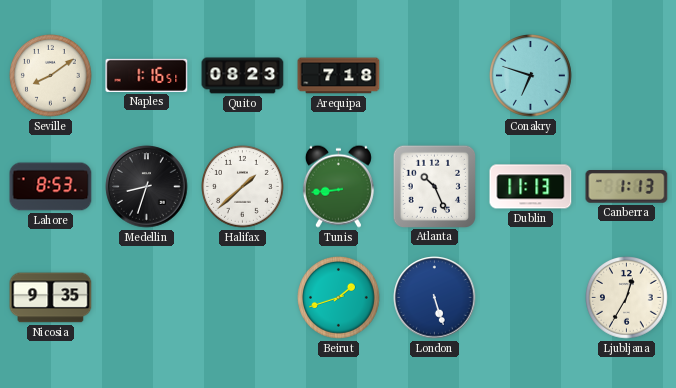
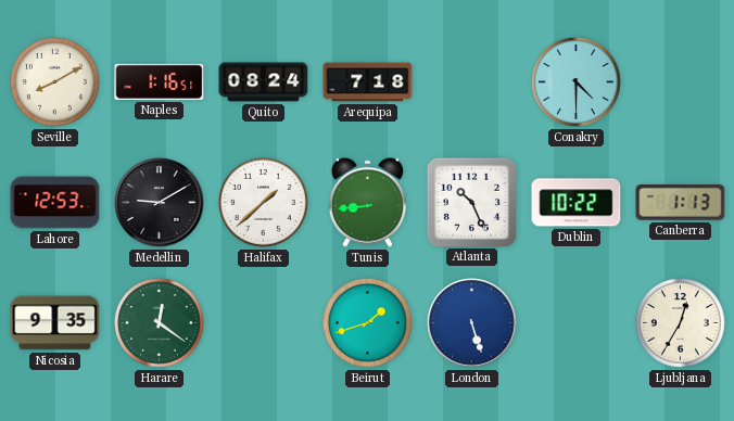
Seville: 8:09 -> 8:10 (55, 82)
Quito: 08:23 -> 08:24 (264, 82)
Conakry: 6:48 -> 4:30 (577, 82)
Lahore: 8:53 -> 12:53 (55, 203)
Medellin: 8:33 -> 9:10 (160, 203)
Dublin: 11:13 -> 10:22 (577, 203)
Harare: none -> 12:21 (160, 323)
